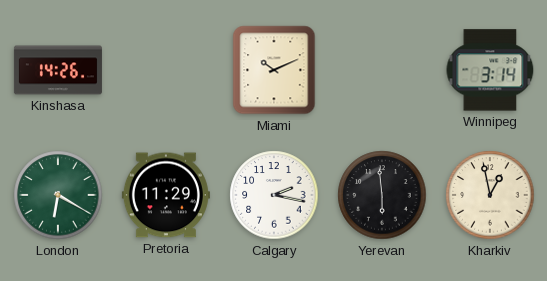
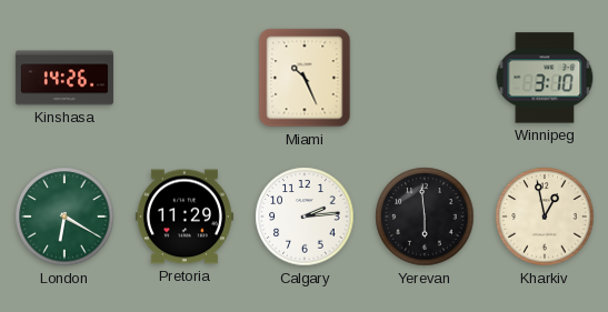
Miami: 10:11 -> 10:26 (305, 78)
Winnipeg: 3:14 -> 3:10 (545, 78)
Calgary: 2:17 -> 2:14 (305, 217)
